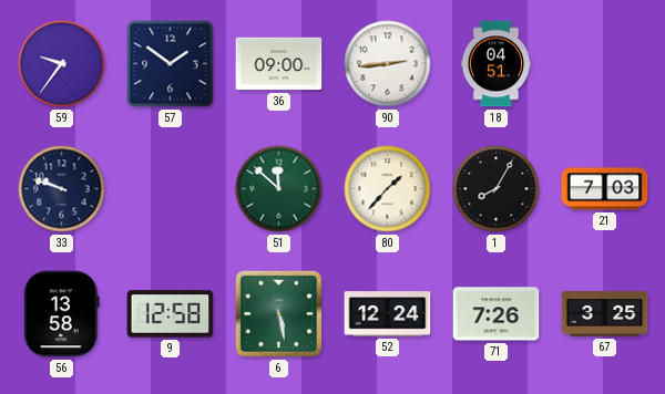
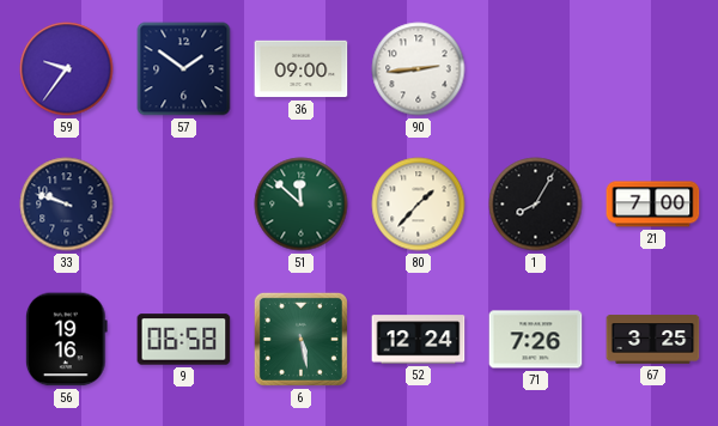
18: 04:51 -> none (495, 64)
21: 7:03 -> 7:00 (653, 205)
56: 13:58 -> 19:16 (67, 340)
9: 12:58 -> 06:58 (184, 340)
